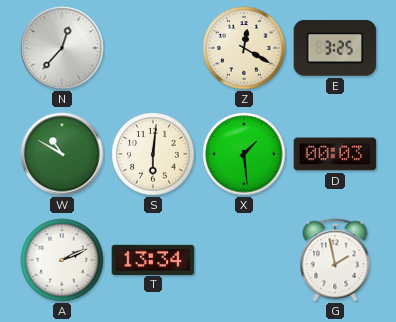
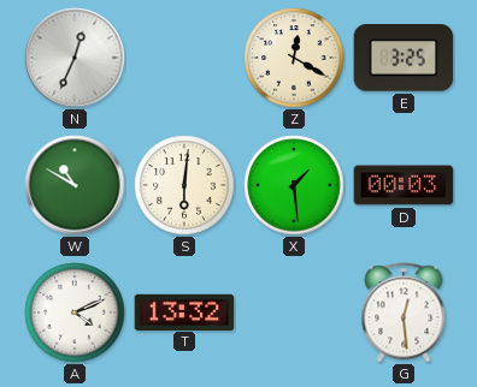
N: 12:37 -> 12:34 (75, 58)
A: 2:11 -> 4:11 (75, 312)
T: 13:34 -> 13:32 (184, 311)
G: 1:58 -> 12:29 (404, 312)
